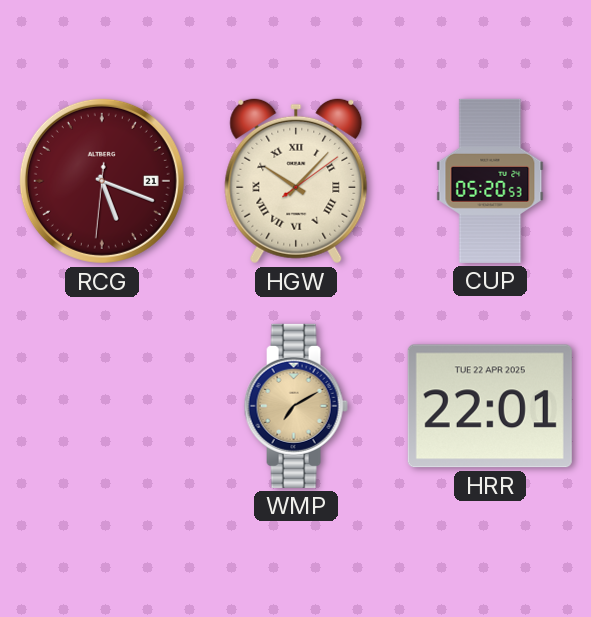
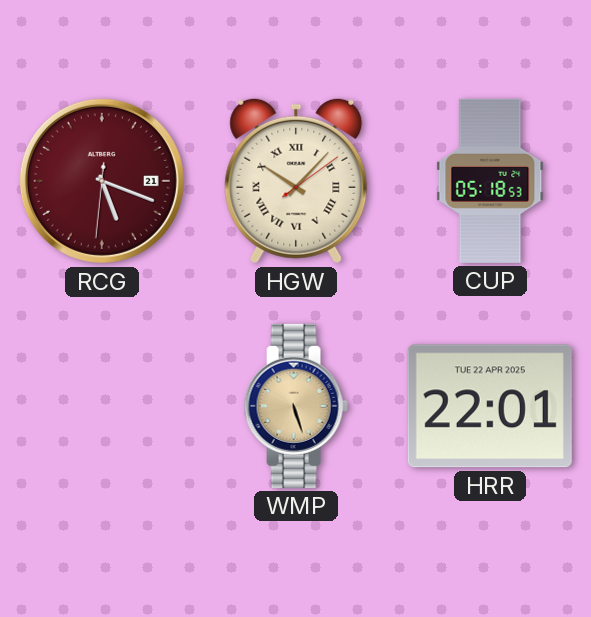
CUP: 05:20 -> 05:18 (490, 181)
WMP: 7:10 -> 5:27 (296, 406)
